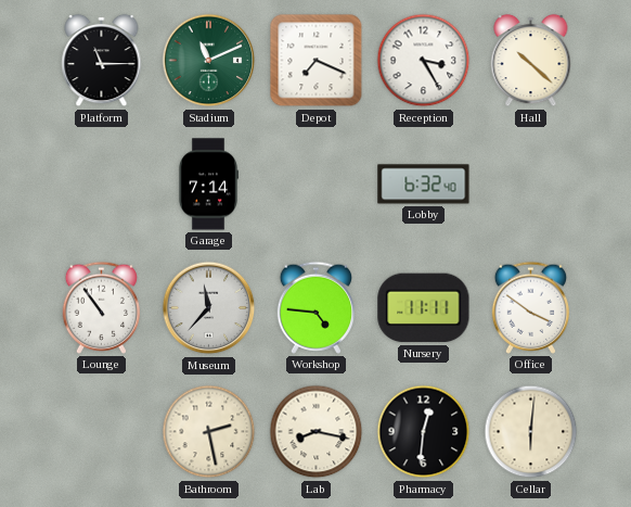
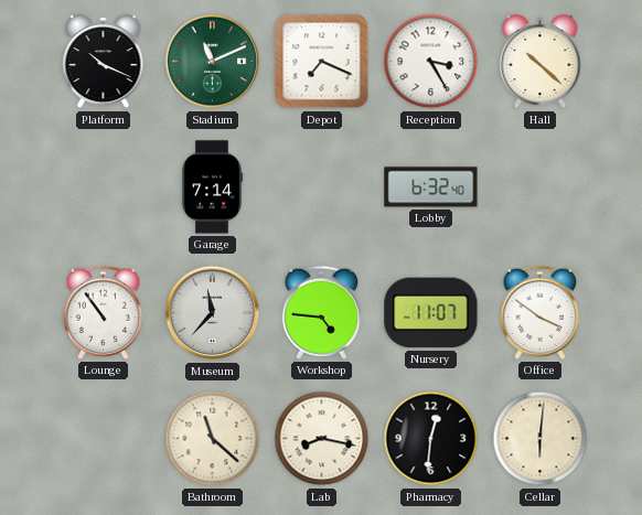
Platform: 11:15 -> 10:19 (104, 62)
Nursery: 11:11 -> 11:07 (431, 313)
Bathroom: 2:28 -> 11:22 (213, 439)
